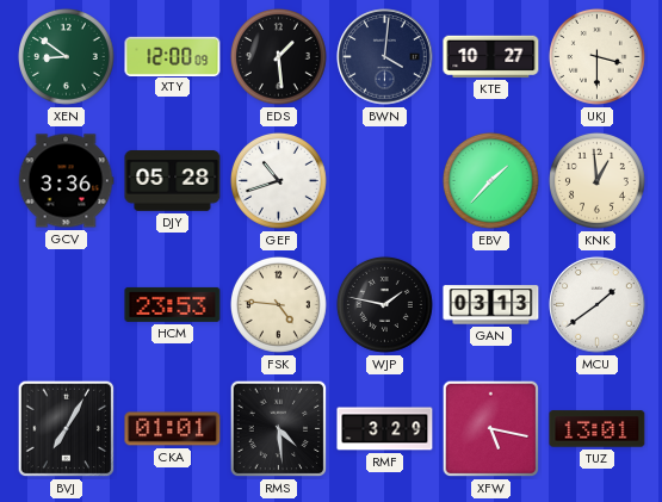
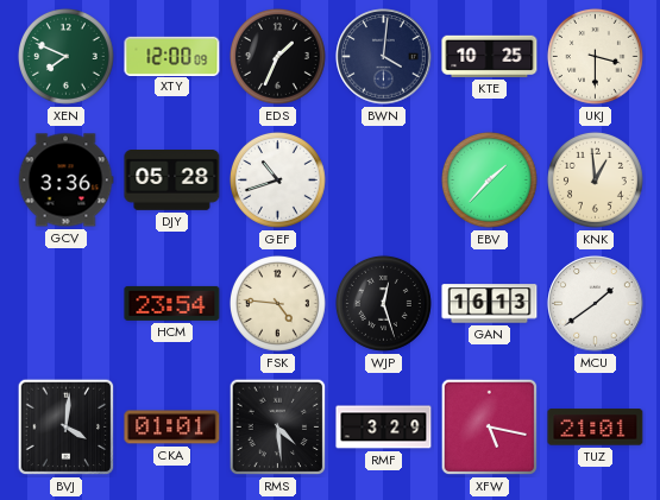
XEN: 8:51 -> 7:49 (65, 56)
EDS: 1:29 -> 1:34 (277, 56)
KTE: 10:27 -> 10:25 (490, 56)
HCM: 23:53 -> 23:54 (172, 303)
WJP: 1:47 -> 12:27 (383, 303)
GAN: 03:13 -> 16:13 (490, 304)
BVJ: 7:05 -> 4:01 (67, 428)
TUZ: 13:01 -> 21:01 (596, 428)
